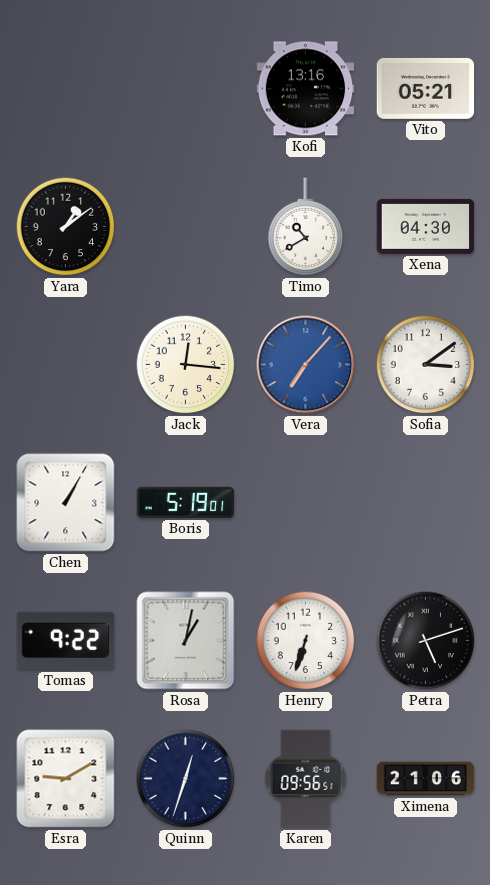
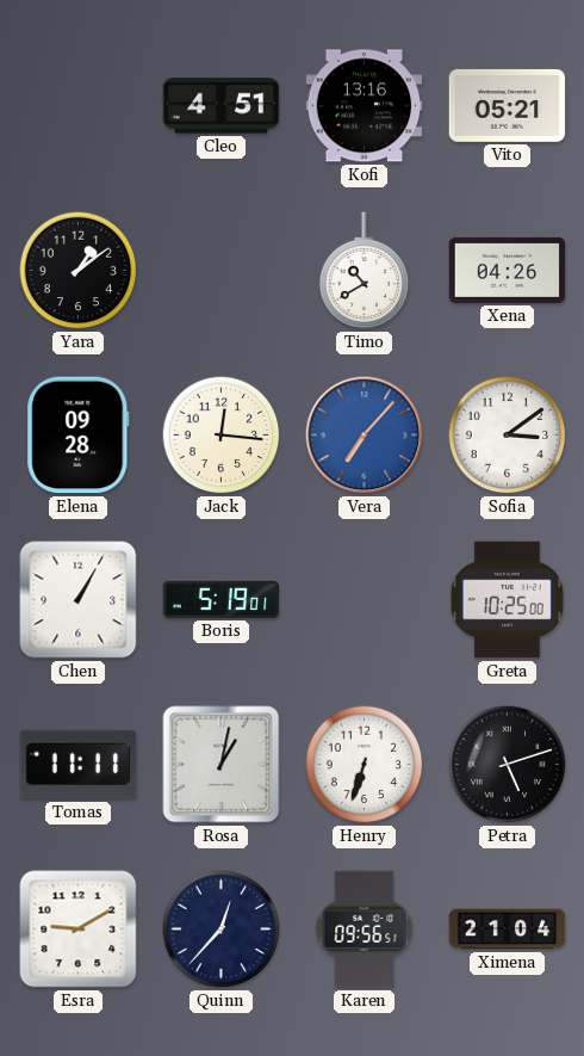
Cleo: none -> 4:51 (222, 106)
Xena: 04:30 -> 04:26 (508, 270)
Elena: none -> 09:28 (79, 436)
Greta: none -> 10:25 (507, 600)
Tomas: 9:22 -> 11:11 (79, 765)
Quinn: 12:33 -> 12:37 (222, 930)
Ximena: 21:06 -> 21:04 (508, 930)
